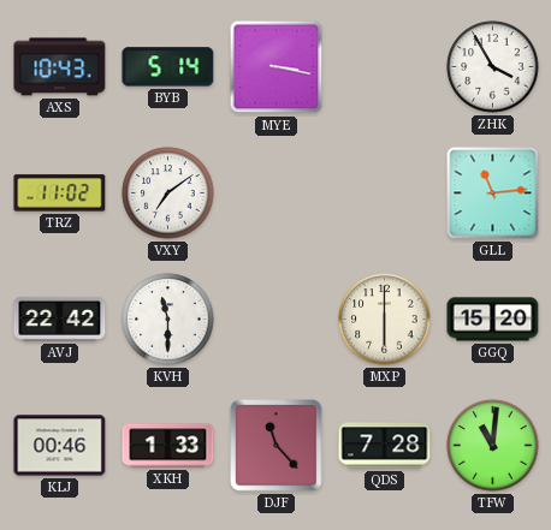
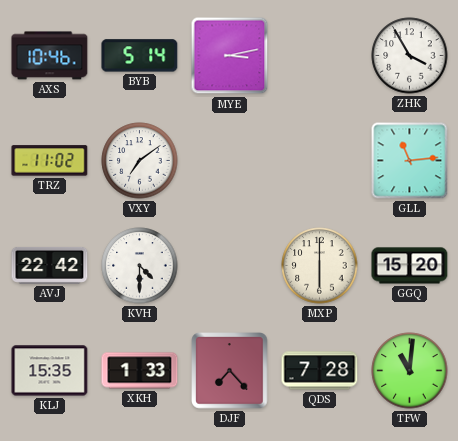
AXS: 10:43 -> 10:46 (50, 56)
MYE: 3:17 -> 3:13 (230, 56)
KVH: 11:30 -> 4:30 (140, 266)
KLJ: 00:46 -> 15:35 (50, 371)
DJF: 11:23 -> 7:23 (230, 371)
